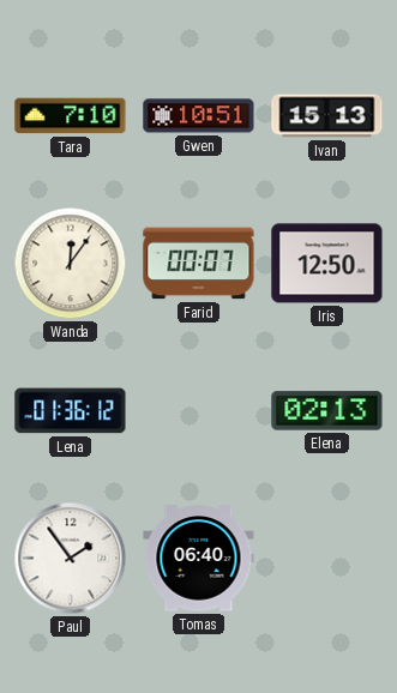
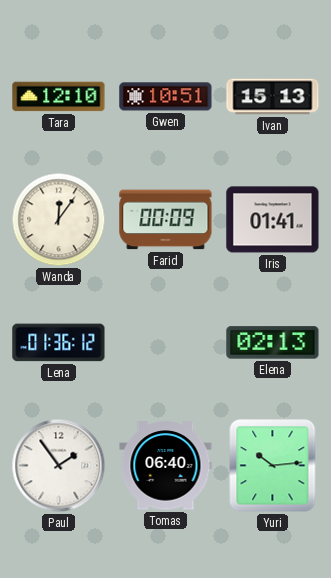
Tara: 7:10 -> 12:10 (59, 97)
Farid: 00:07 -> 00:09 (166, 220)
Iris: 12:50 -> 01:41 (273, 220)
Yuri: none -> 10:14 (273, 466)
